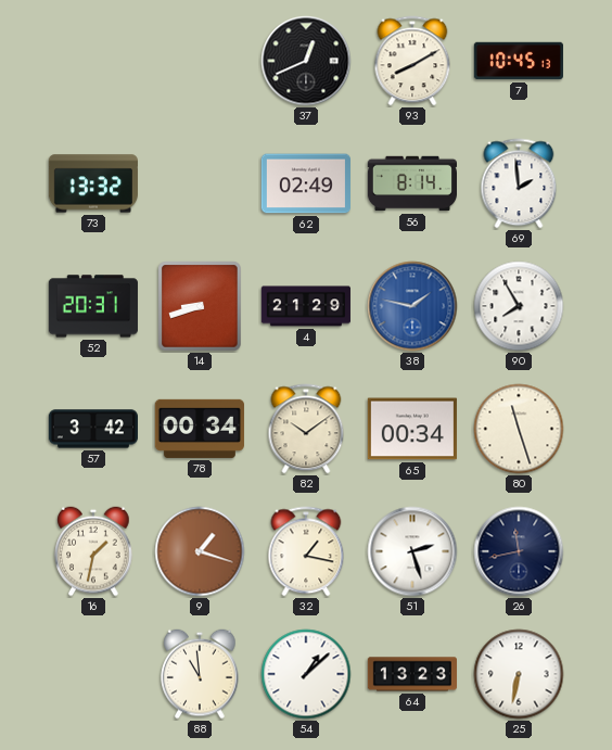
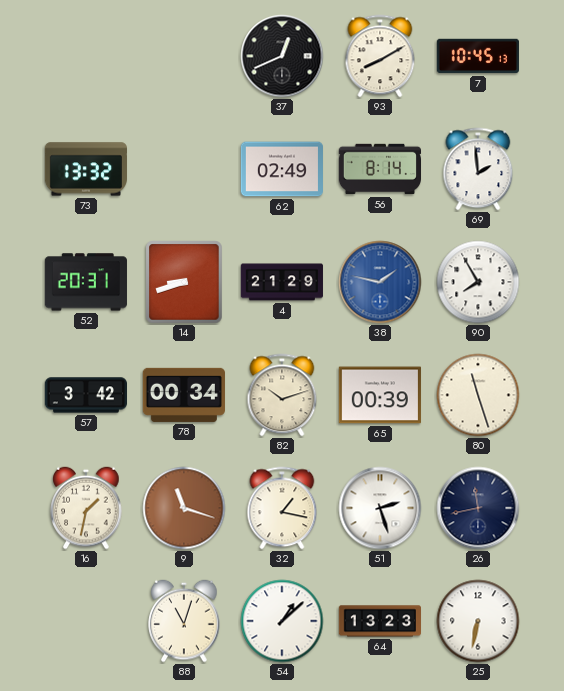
82: 10:09 -> 10:12 (282, 395)
65: 00:34 -> 00:39 (380, 395)
9: 1:18 -> 11:18 (184, 508)
88: 10:59 -> 11:03 (184, 621)
